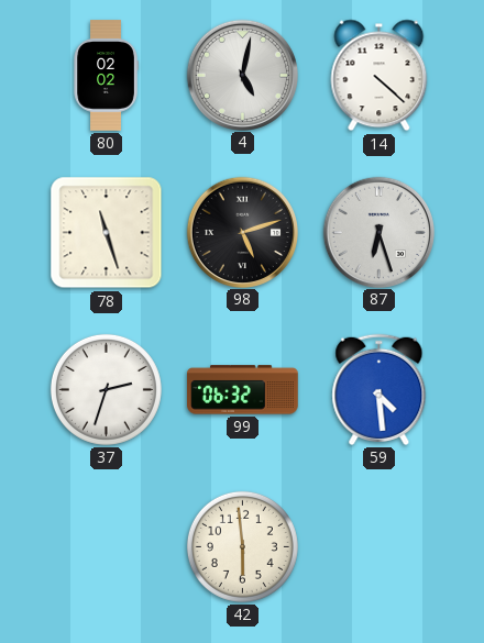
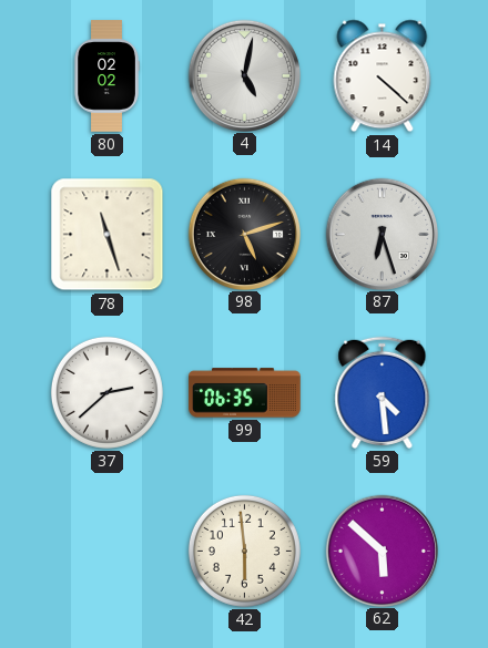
37: 2:33 -> 2:38 (106, 392)
99: 06:32 -> 06:35 (245, 393)
62: none -> 5:52 (382, 551)
